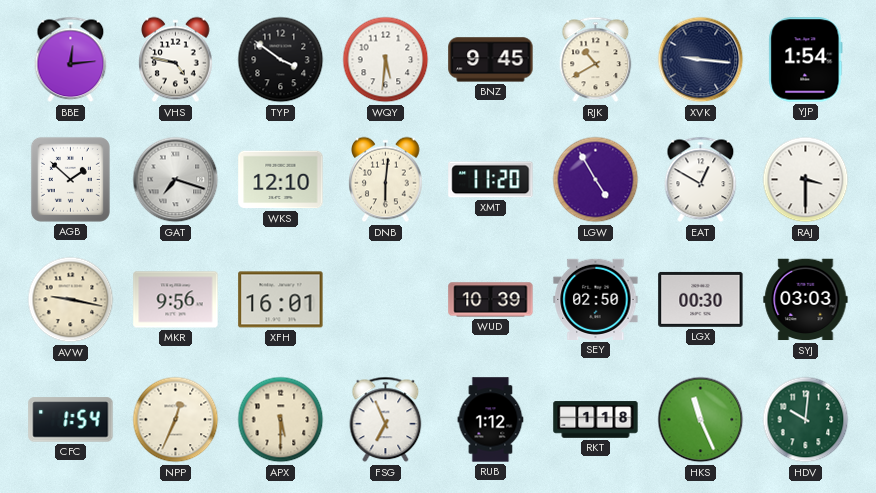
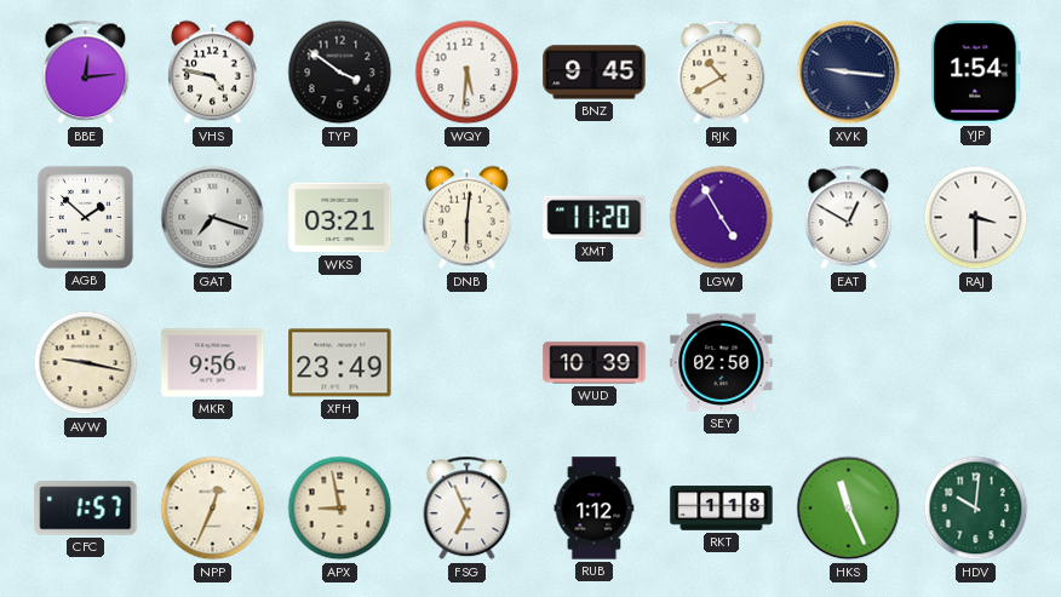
WKS: 12:10 -> 03:21 (340, 218)
XFH: 16:01 -> 23:49 (340, 363)
LGX: 00:30 -> none (701, 299)
SYJ: 03:03 -> none (806, 300)
CFC: 1:54 -> 1:57 (86, 509)
APX: 5:30 -> 8:58 (340, 509)
